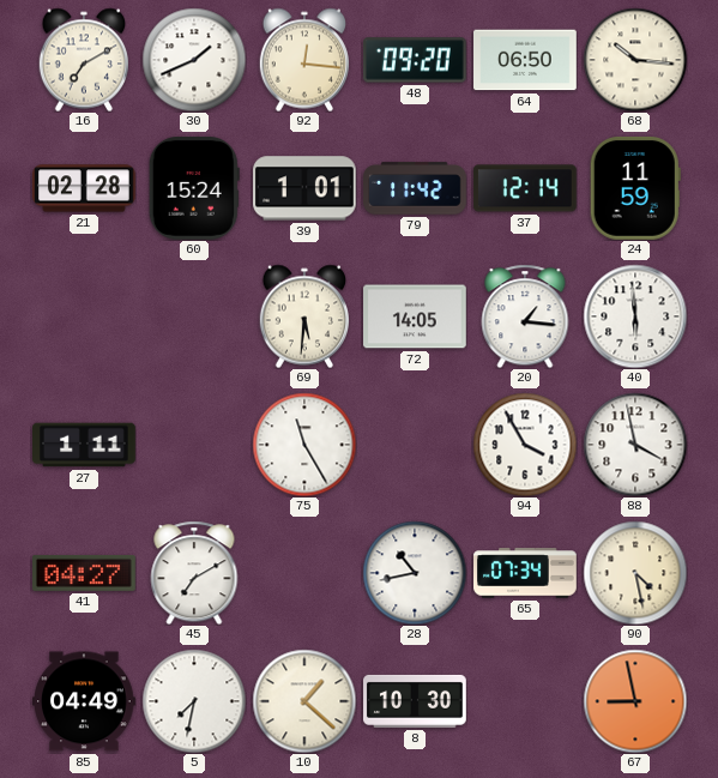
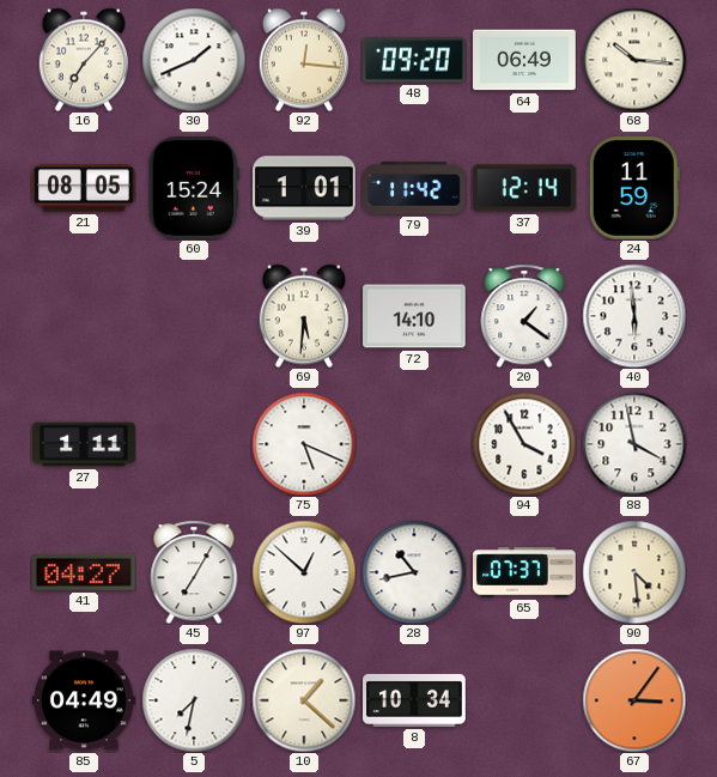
16: 7:10 -> 7:07 (83, 60)
64: 06:50 -> 06:49 (525, 60)
21: 02:28 -> 08:05 (85, 188)
72: 14:05 -> 14:10 (415, 316)
20: 1:16 -> 1:21 (524, 316)
75: 11:25 -> 5:19 (304, 444)
45: 7:10 -> 7:05 (194, 572)
97: none -> 12:52 (304, 572)
65: 07:34 -> 07:37 (525, 572)
90: 4:28 -> 4:29 (634, 572)
8: 10:30 -> 10:34 (415, 700)
67: 8:58 -> 3:06 (634, 700)
